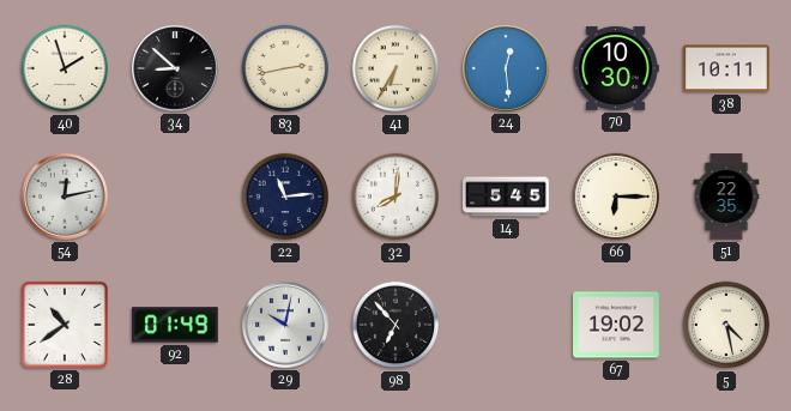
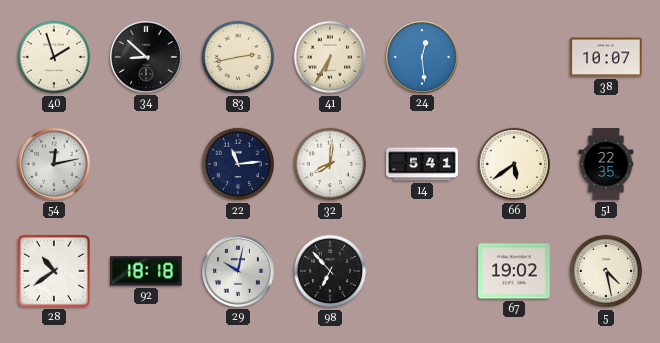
70: 10:30 -> none (616, 68)
38: 10:11 -> 10:07 (606, 57)
14: 5:45 -> 5:41 (422, 164)
66: 6:15 -> 5:39 (514, 164)
92: 01:49 -> 18:18 (147, 271)
